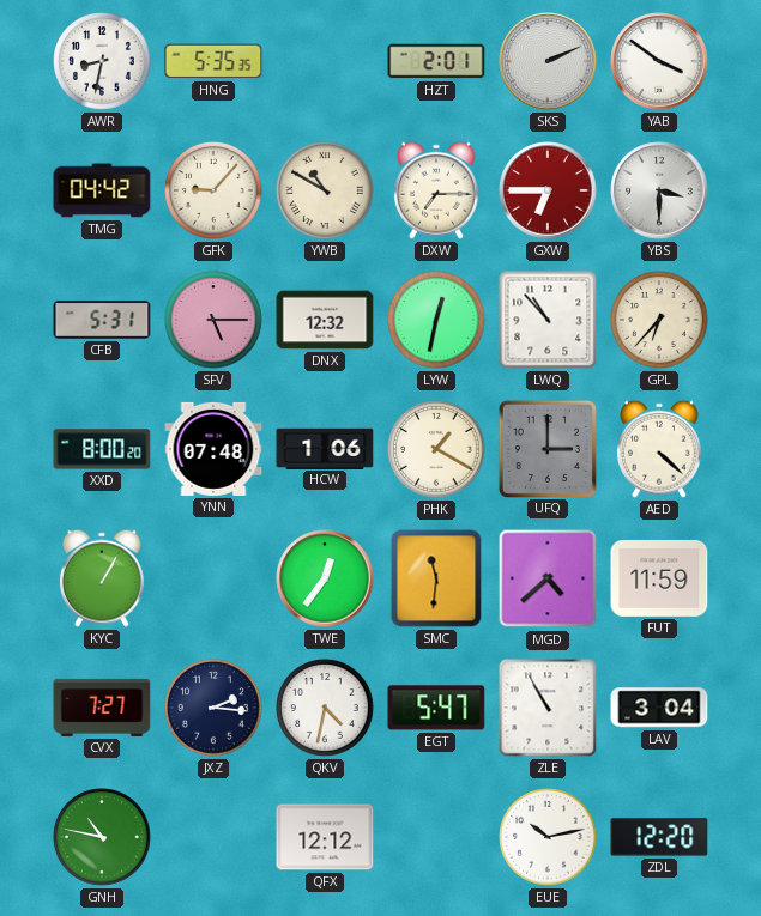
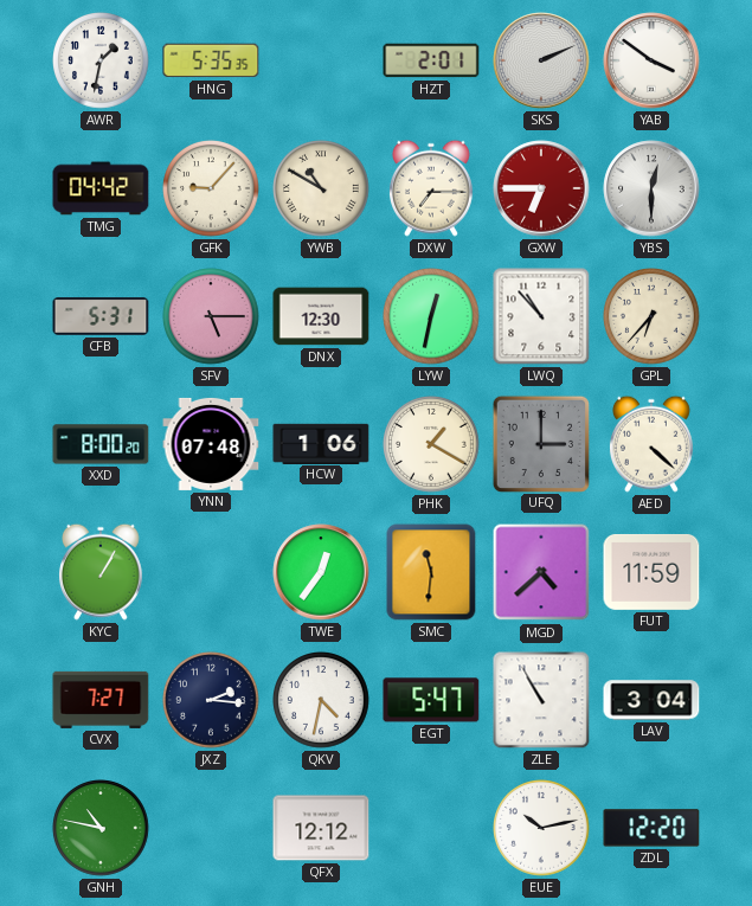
AWR: 8:32 -> 1:32 (101, 60)
YBS: 3:30 -> 12:30 (651, 188)
DNX: 12:32 -> 12:30 (321, 316)
